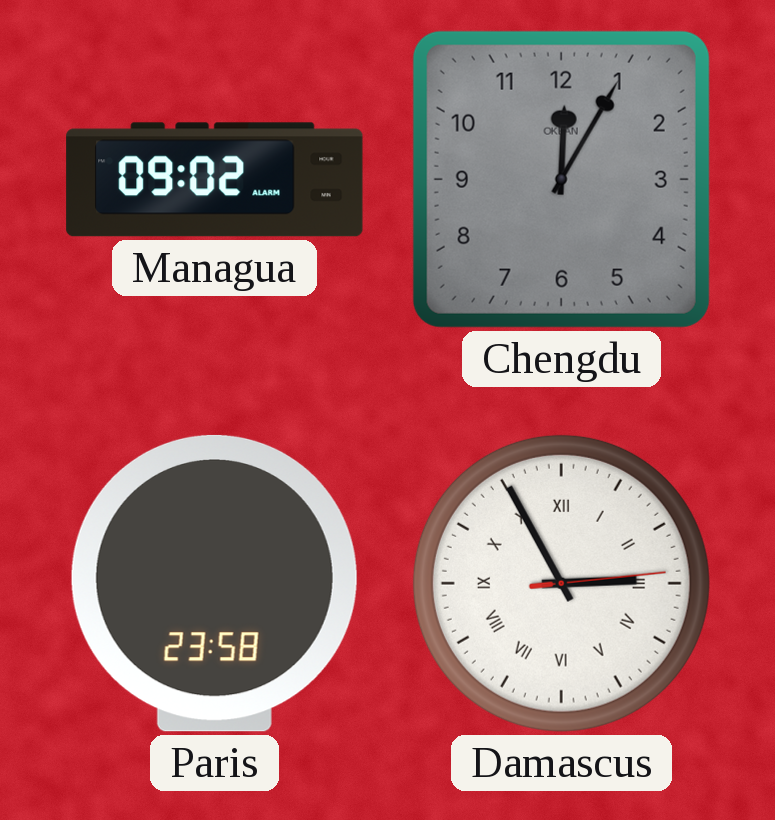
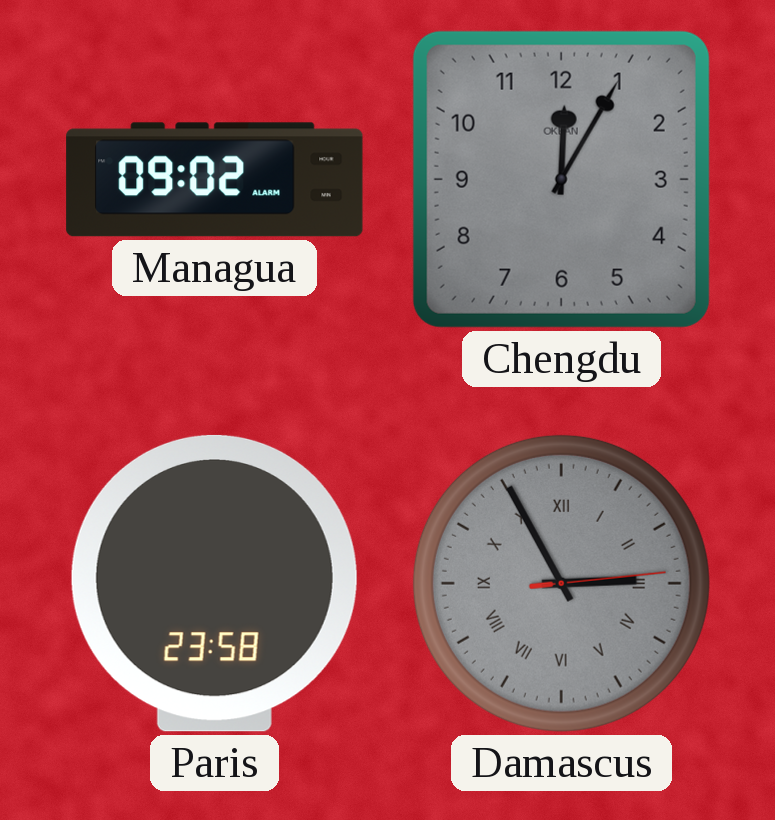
Damascus dial: white -> grey (561, 583)
